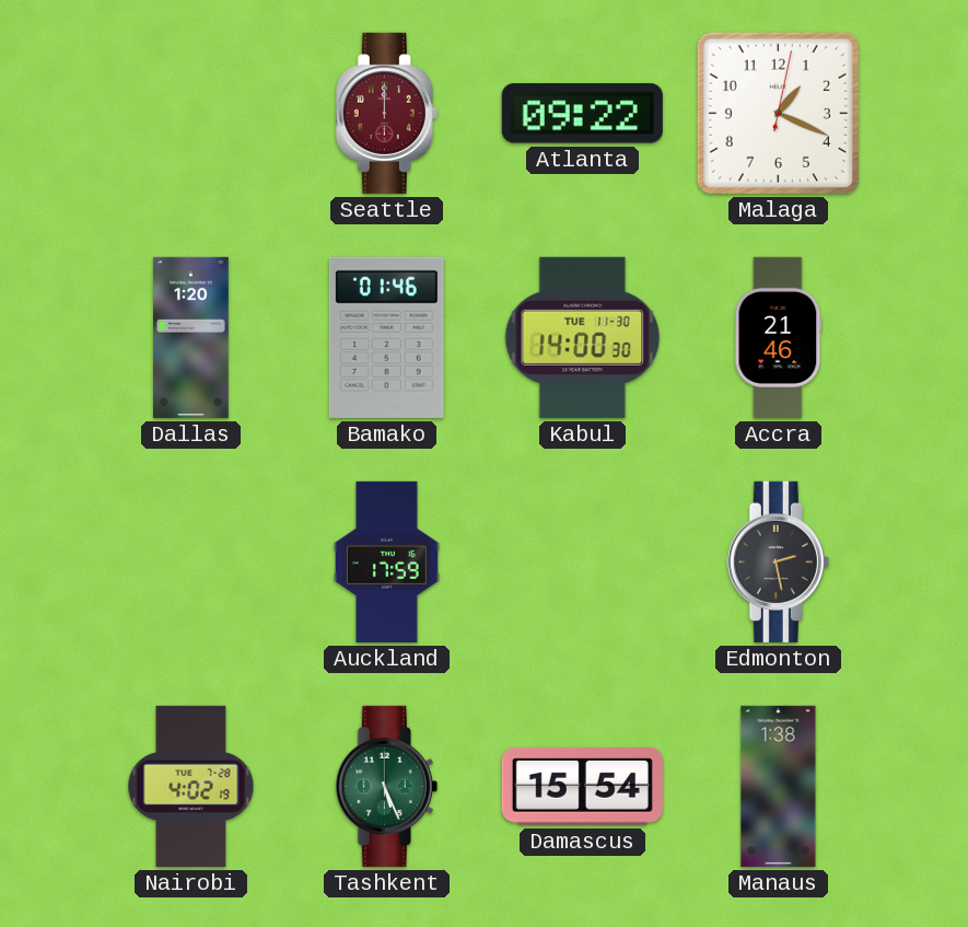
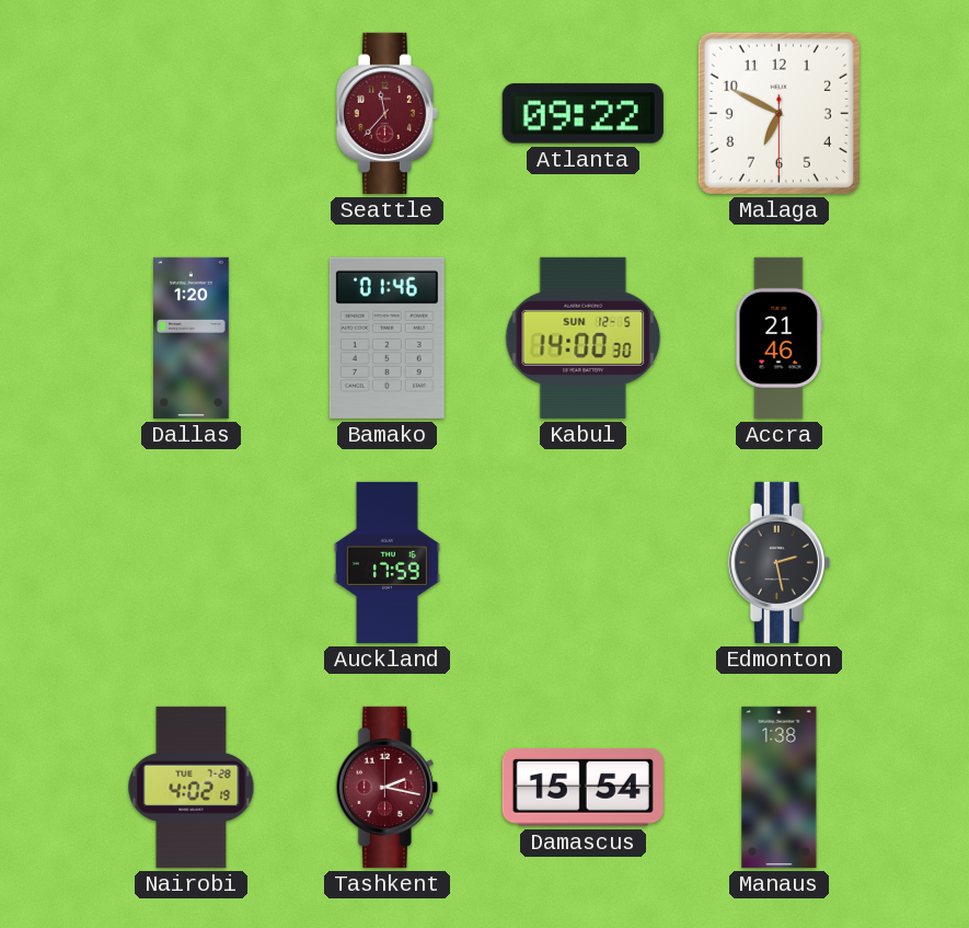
Seattle: 12:00 -> 11:37 (387, 113)
Malaga: 1:19 -> 6:49 (778, 113)
Kabul date: TUE 11-30 -> SUN 12-5 (584, 337)
Tashkent: 5:26 -> 2:17 (387, 787)
Tashkent dial: green -> burgundy (387, 787)
